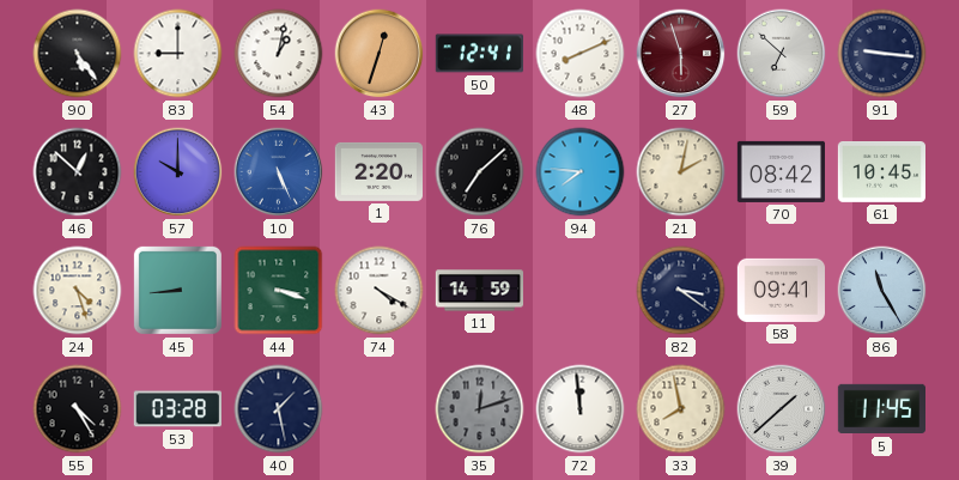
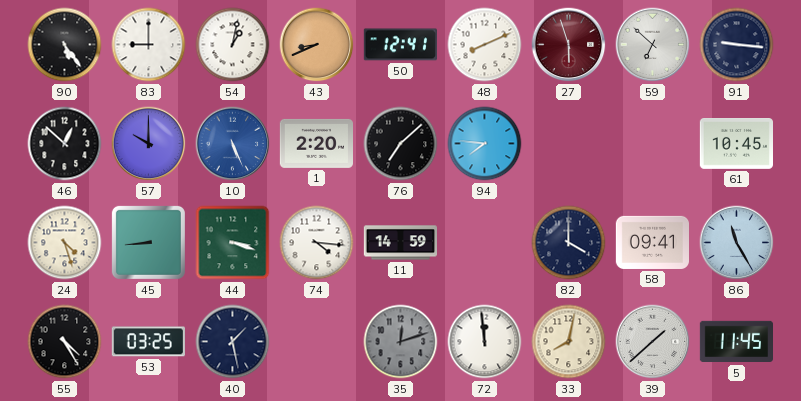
43: 12:33 -> 8:41 (317, 45)
21: 2:02 -> none (681, 172)
70: 08:42 -> none (781, 171)
74: 4:20 -> 4:16 (317, 243)
82: 3:21 -> 4:00 (569, 243)
53: 03:28 -> 03:25 (148, 342)
33: 7:58 -> 8:02 (569, 342)
